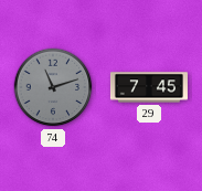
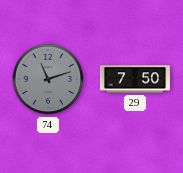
29: 7:45 -> 7:50 (135, 79)
